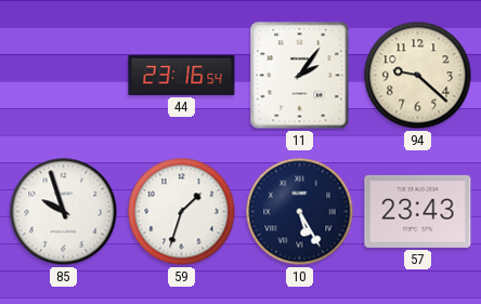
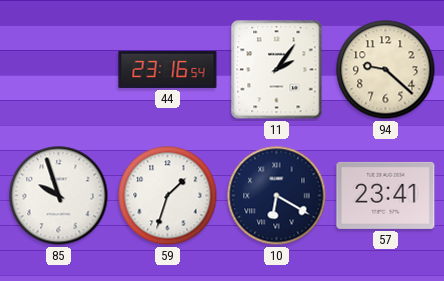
10: 5:25 -> 6:20 (277, 196)
57: 23:43 -> 23:41 (386, 195)
